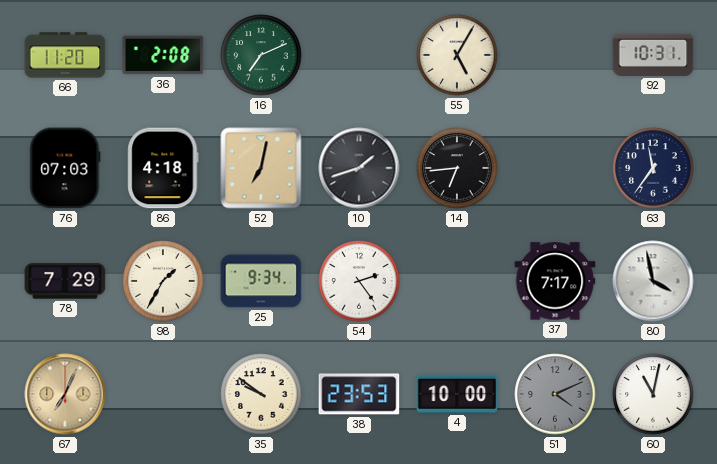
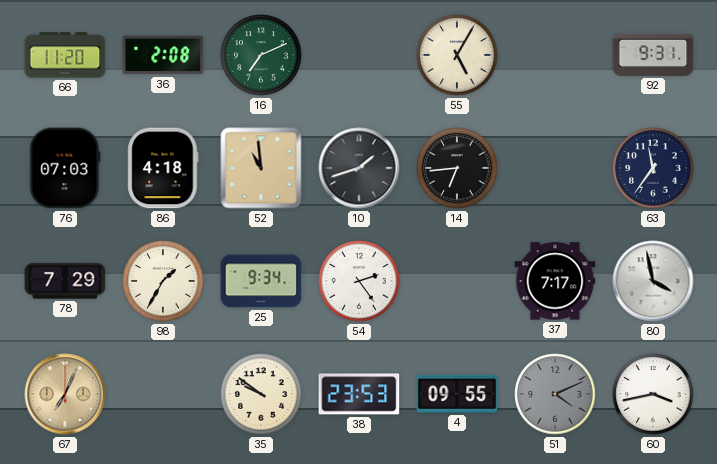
92: 10:31 -> 9:31 (653, 55)
52: 7:02 -> 10:59 (261, 168)
4: 10:00 -> 09:55 (457, 394)
60: 11:02 -> 3:43 (653, 394)
